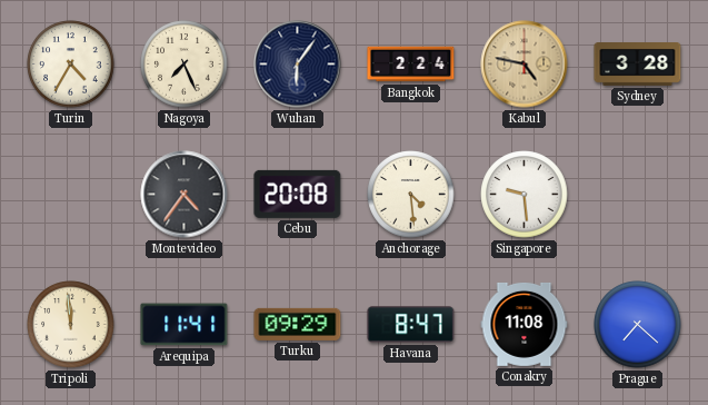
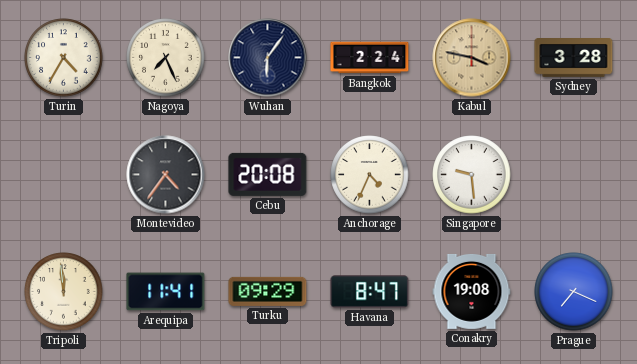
Kabul: 4:47 -> 3:47 (472, 58)
Anchorage: 4:29 -> 4:34 (370, 175)
Conakry: 11:08 -> 19:08 (472, 291)
Prague: 7:22 -> 7:19 (574, 292)
